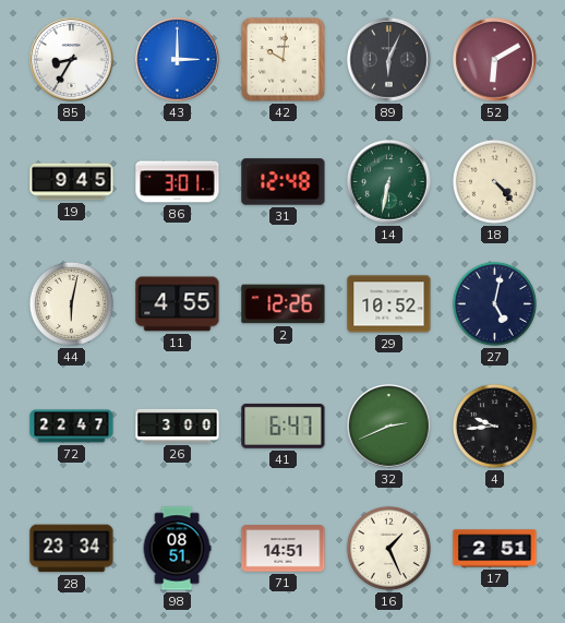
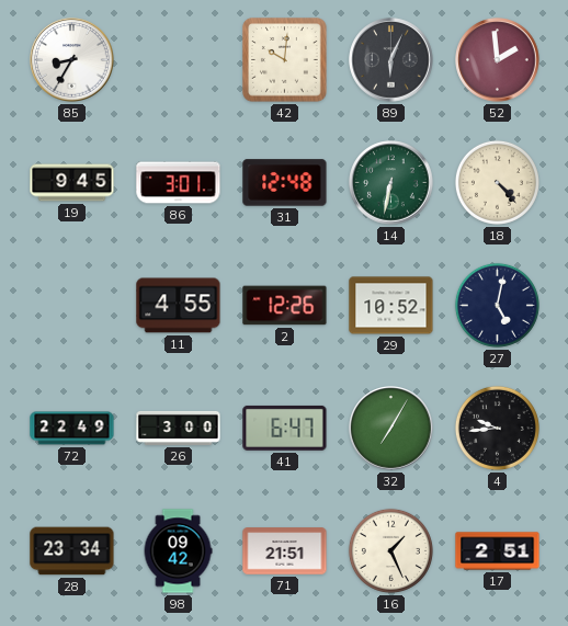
43: 3:00 -> none (178, 60)
52: 6:10 -> 1:59 (498, 60)
44: 6:02 -> none (71, 303)
72: 22:47 -> 22:49 (72, 429)
32: 2:41 -> 7:05 (391, 429)
98: 08:51 -> 09:42 (178, 551)
71: 14:51 -> 21:51 (285, 551)
